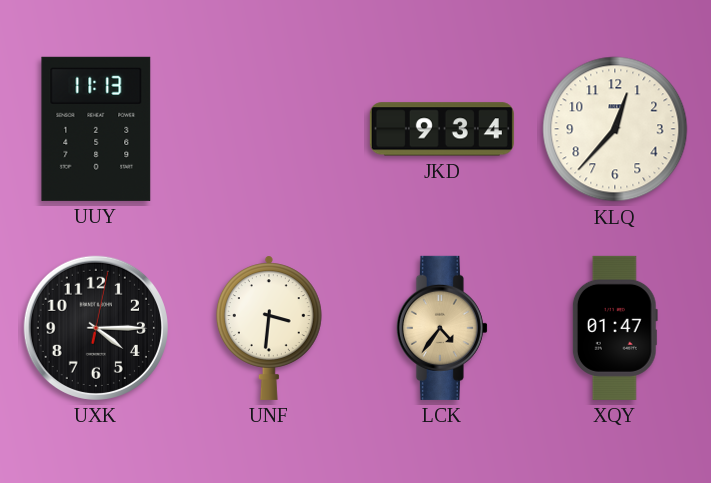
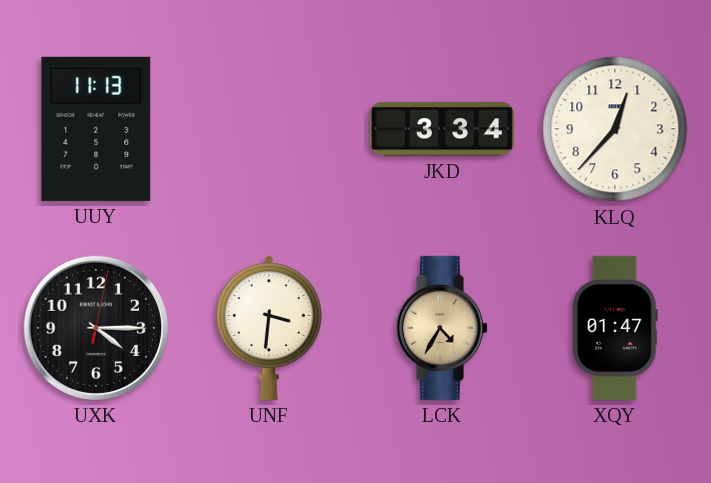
JKD: 9:34 -> 3:34 (442, 129)
LCK: 4:36 -> 4:35 (442, 328)
